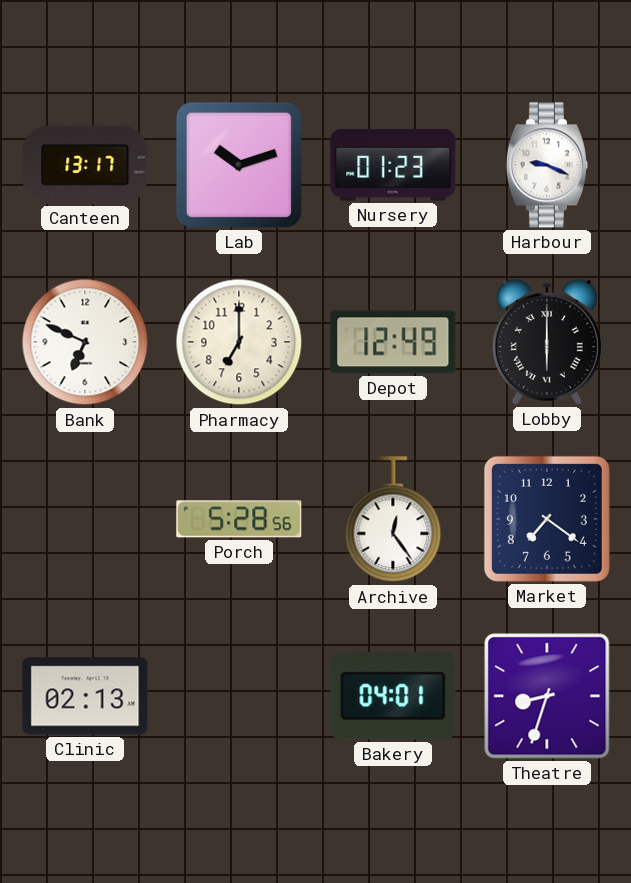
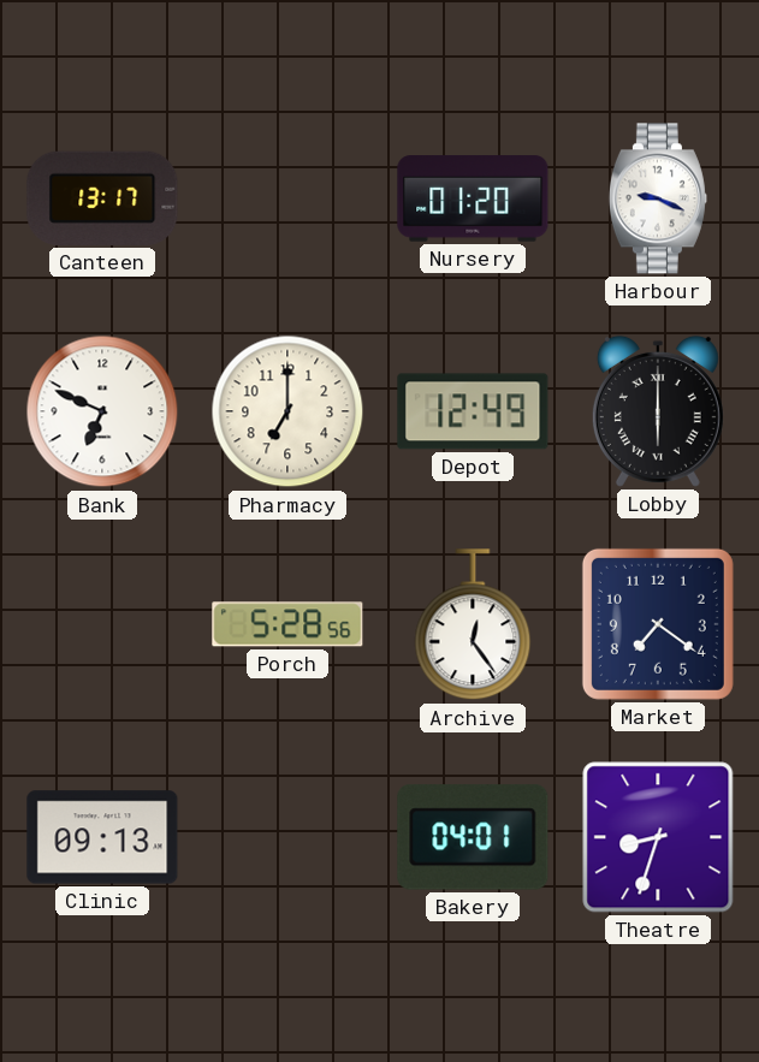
Lab: 10:12 -> none (239, 165)
Nursery: 01:23 -> 01:20 (473, 198)
Clinic: 02:13 -> 09:13 (102, 837)
